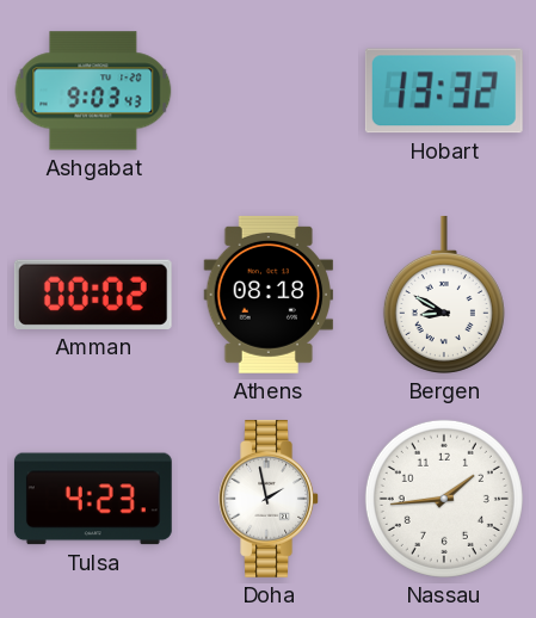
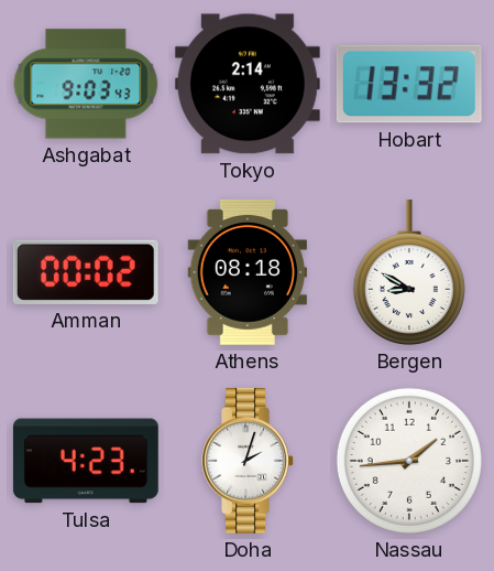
Tokyo: none -> 2:14 (248, 84)
Doha: 1:58 -> 2:03 (248, 461)
